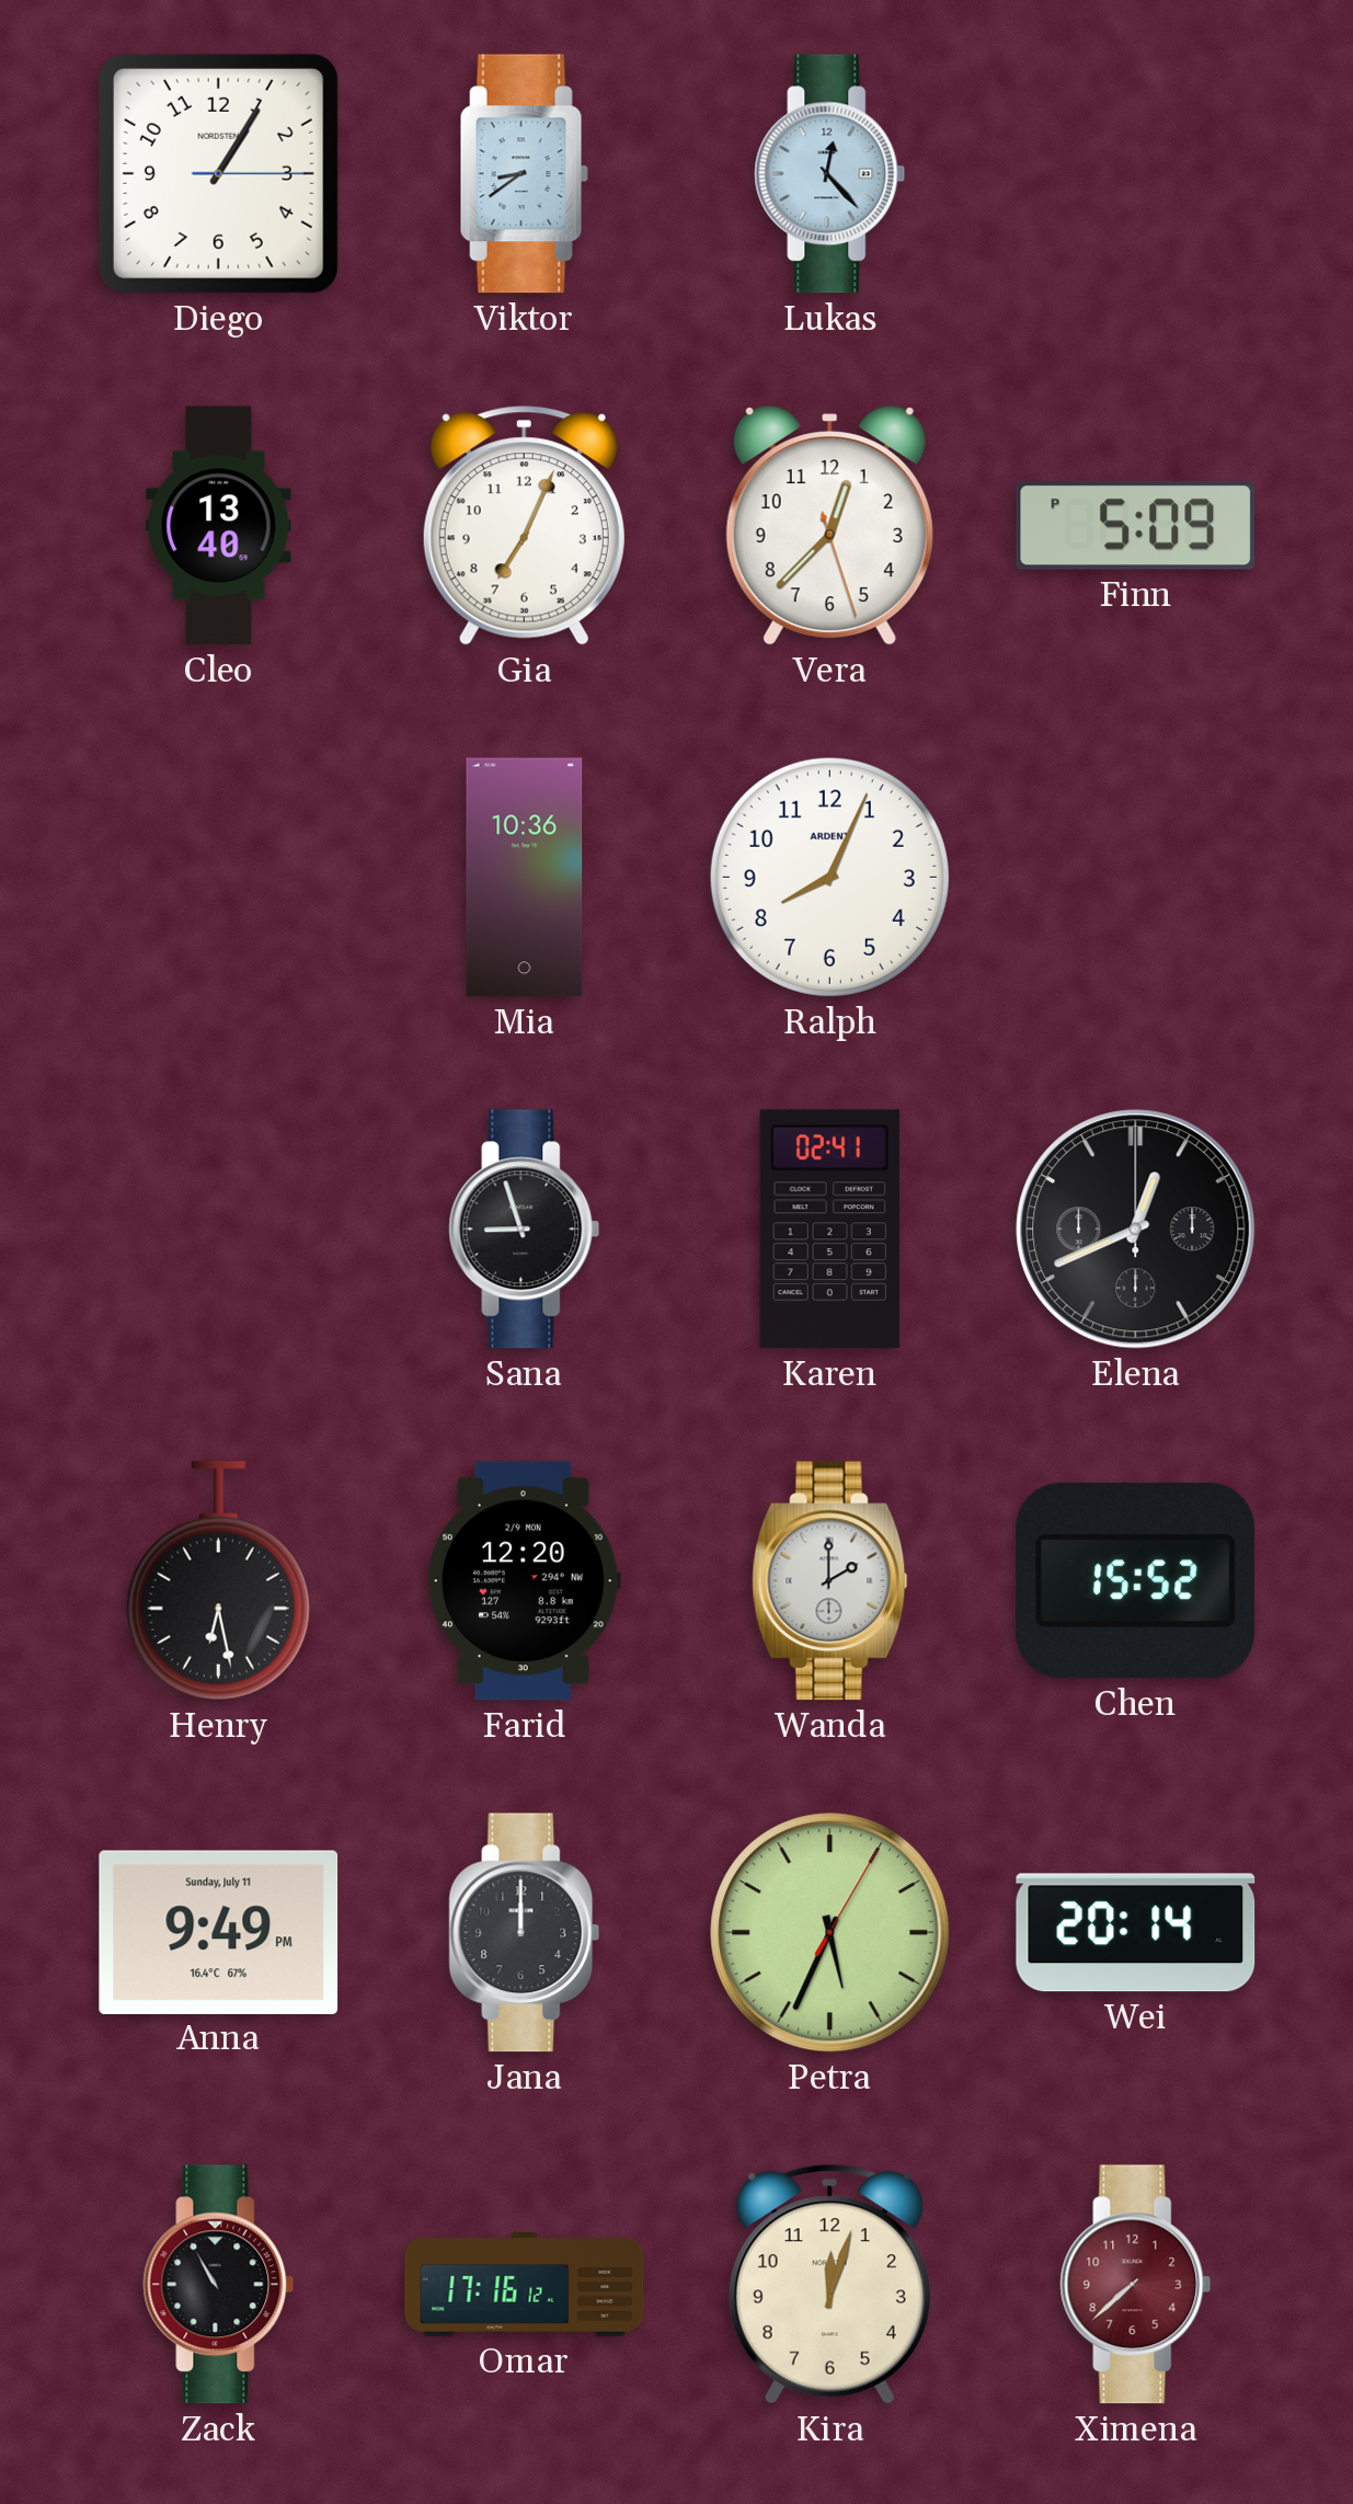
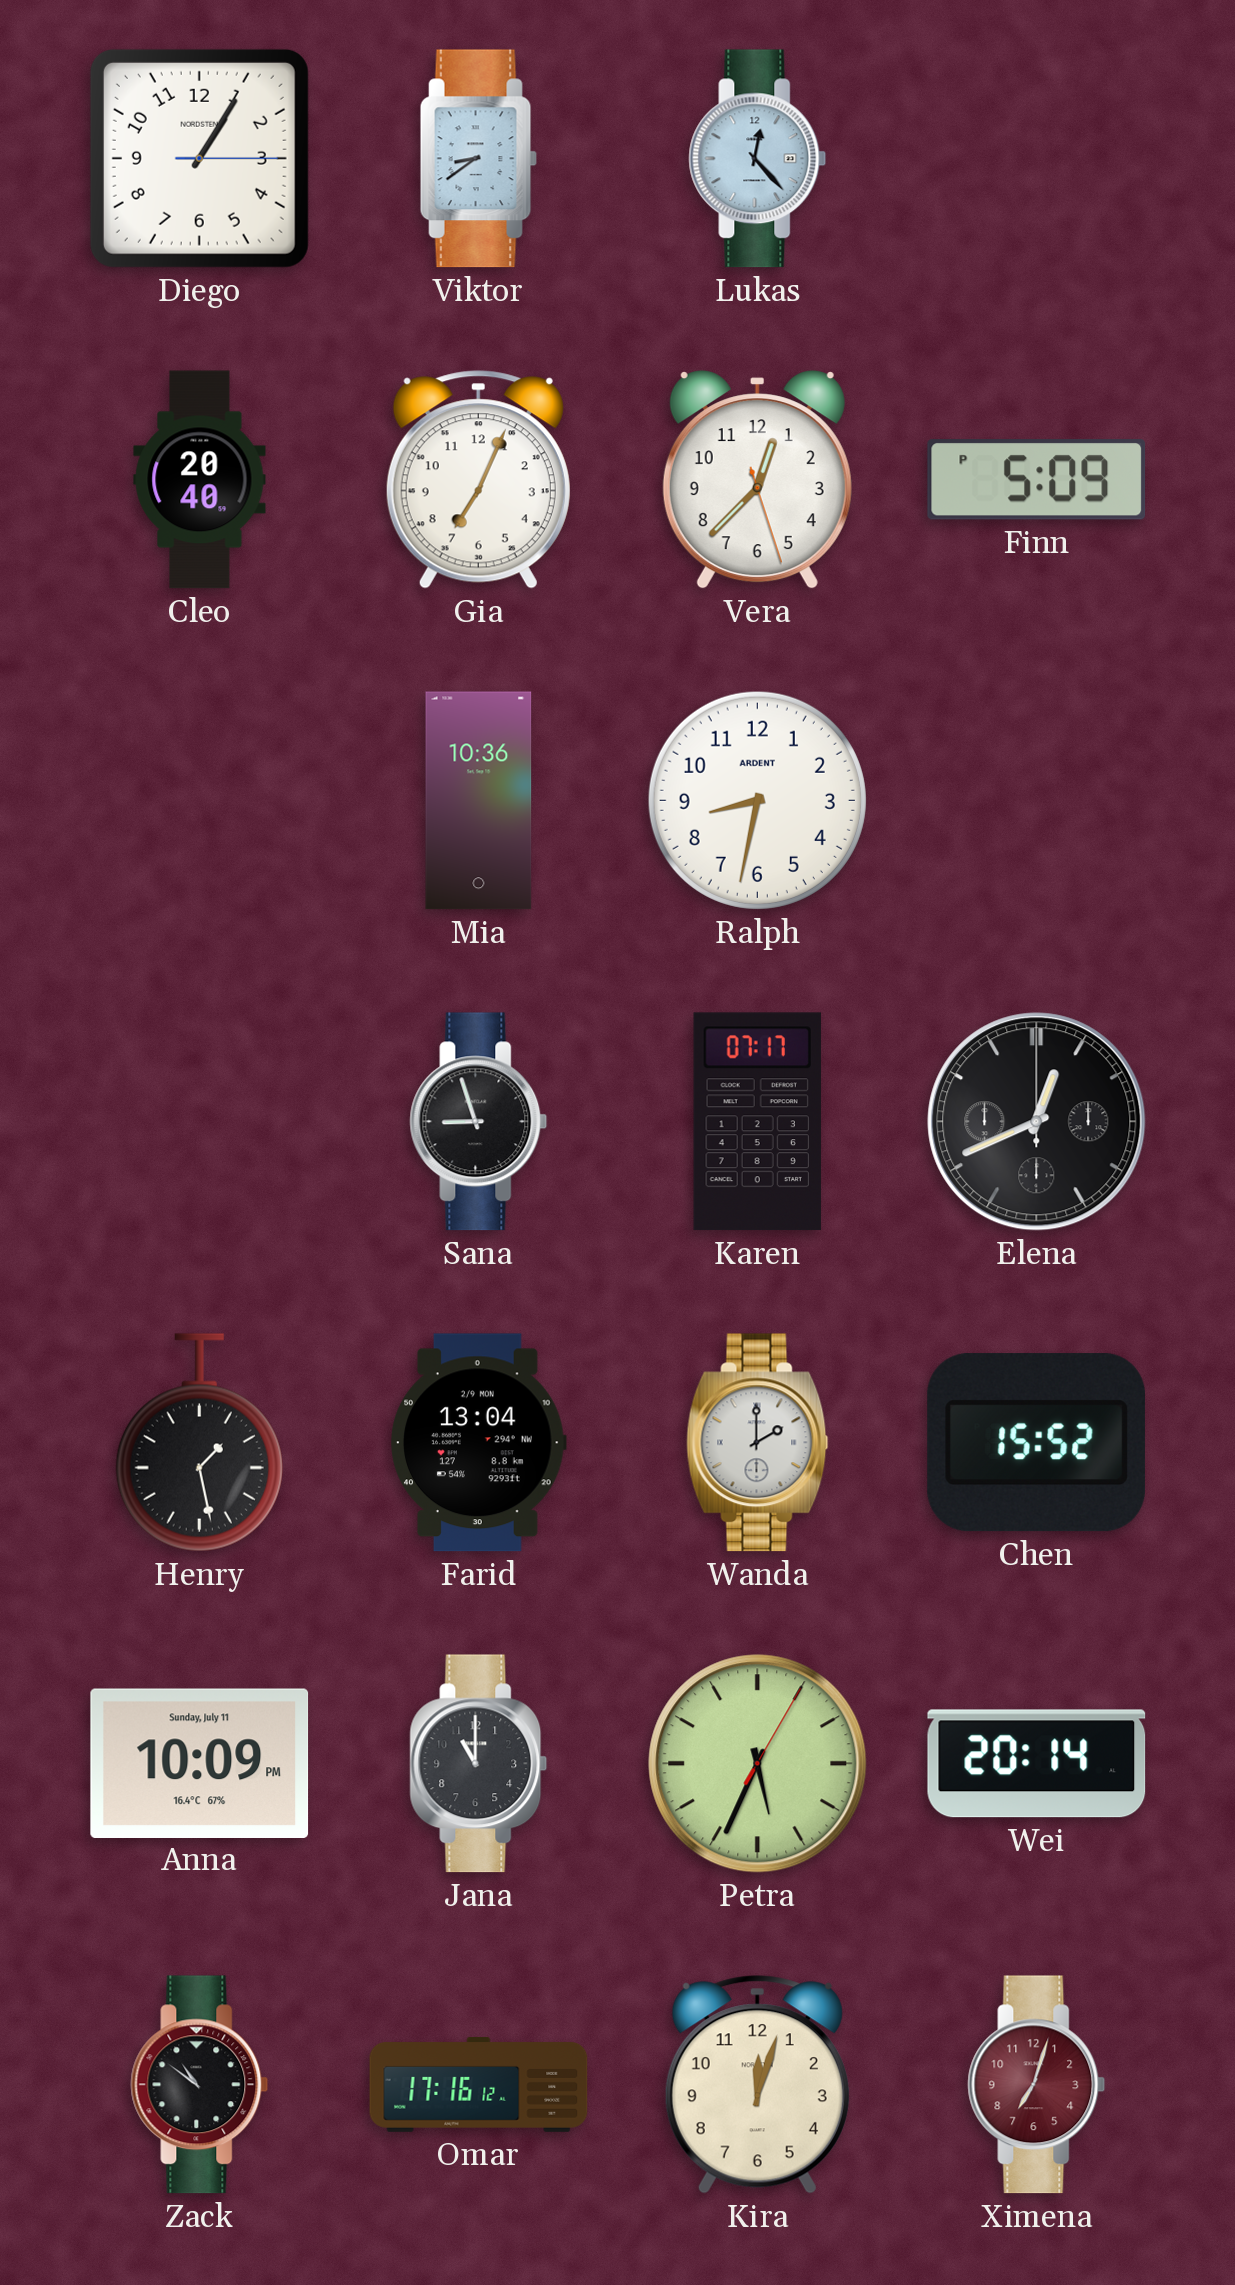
Cleo: 13:40 -> 20:40 (200, 480)
Ralph: 8:04 -> 8:32 (757, 800)
Karen: 02:41 -> 07:17 (757, 1122)
Henry: 6:28 -> 1:28 (199, 1443)
Farid: 12:20 -> 13:04 (479, 1443)
Anna: 9:49 -> 10:09 (200, 1763)
Jana: 12:00 -> 11:00 (479, 1764)
Zack: 10:55 -> 10:51 (200, 2085)
Ximena: 7:38 -> 7:03 (1037, 2085)
